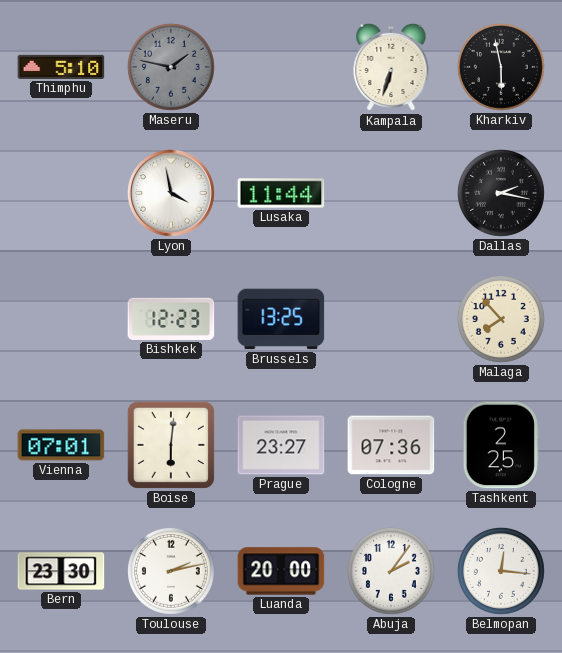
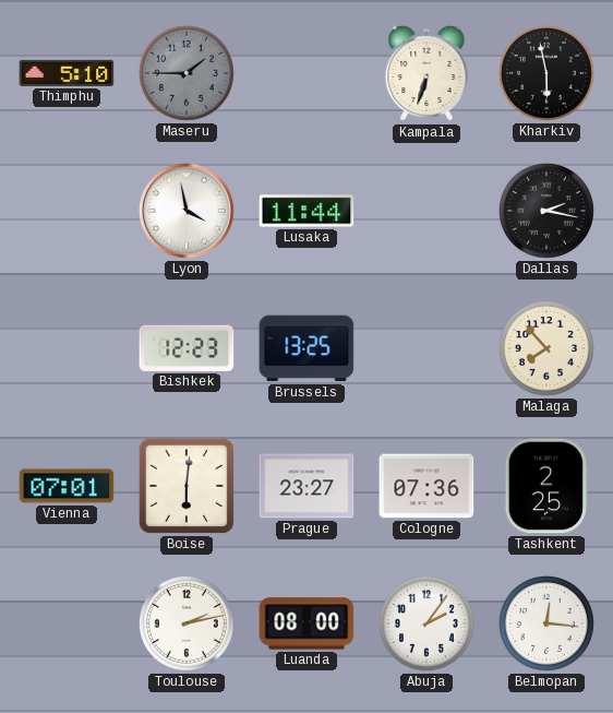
Maseru: 1:47 -> 1:45 (187, 73)
Bern: 23:30 -> none (61, 571)
Luanda: 20:00 -> 08:00 (306, 623)
